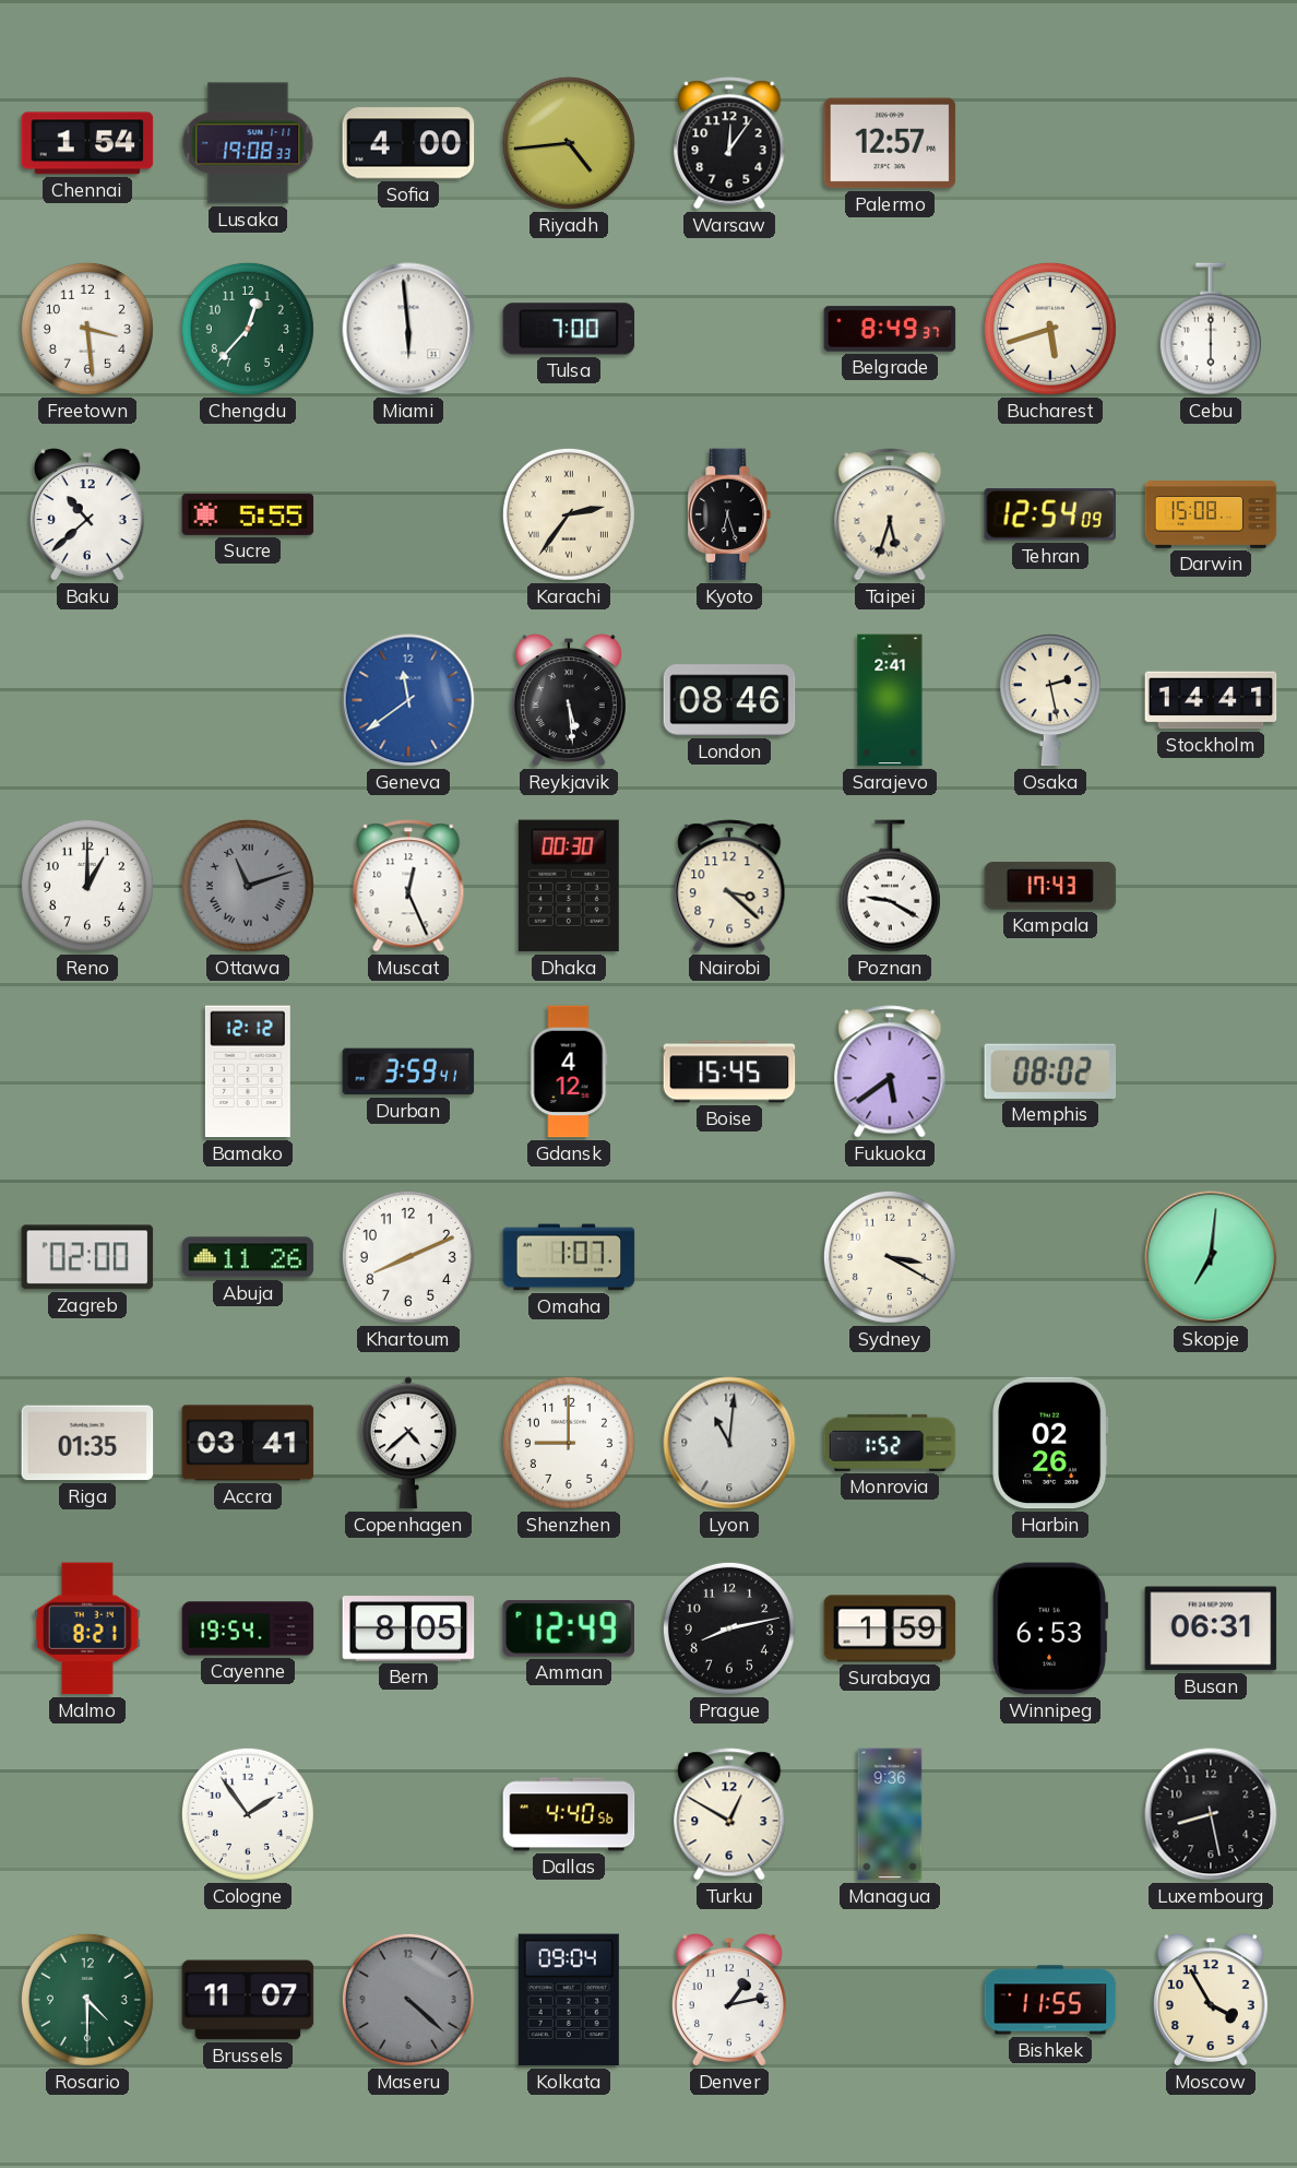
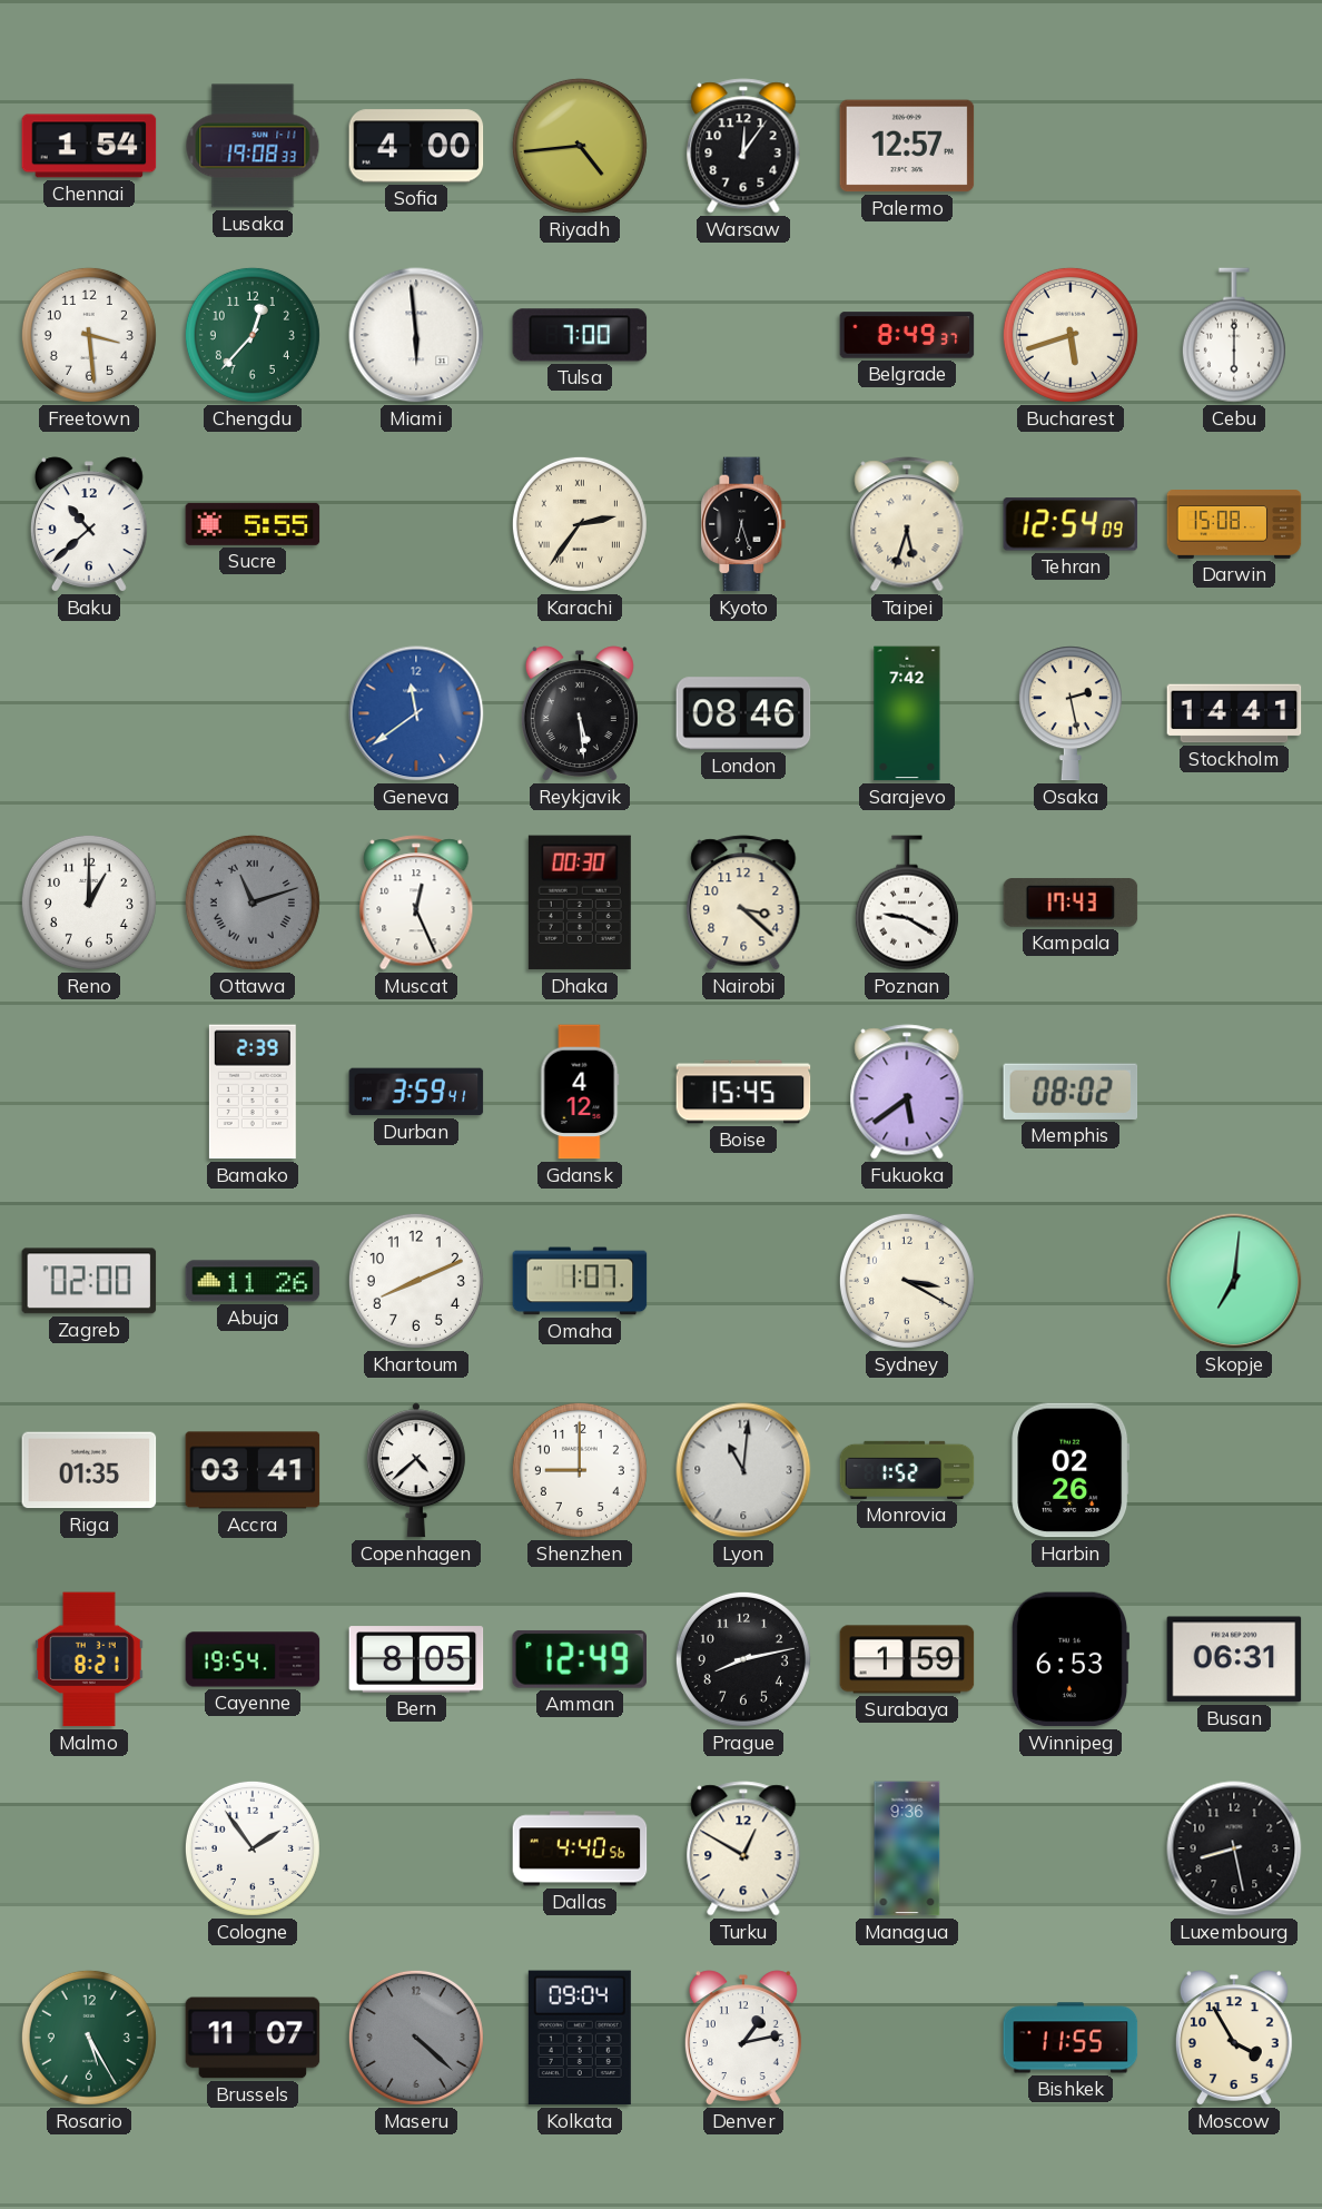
Sarajevo: 2:41 -> 7:42 (907, 713)
Bamako: 12:12 -> 2:39 (253, 1092)
Rosario: 4:30 -> 5:25 (89, 2038)
